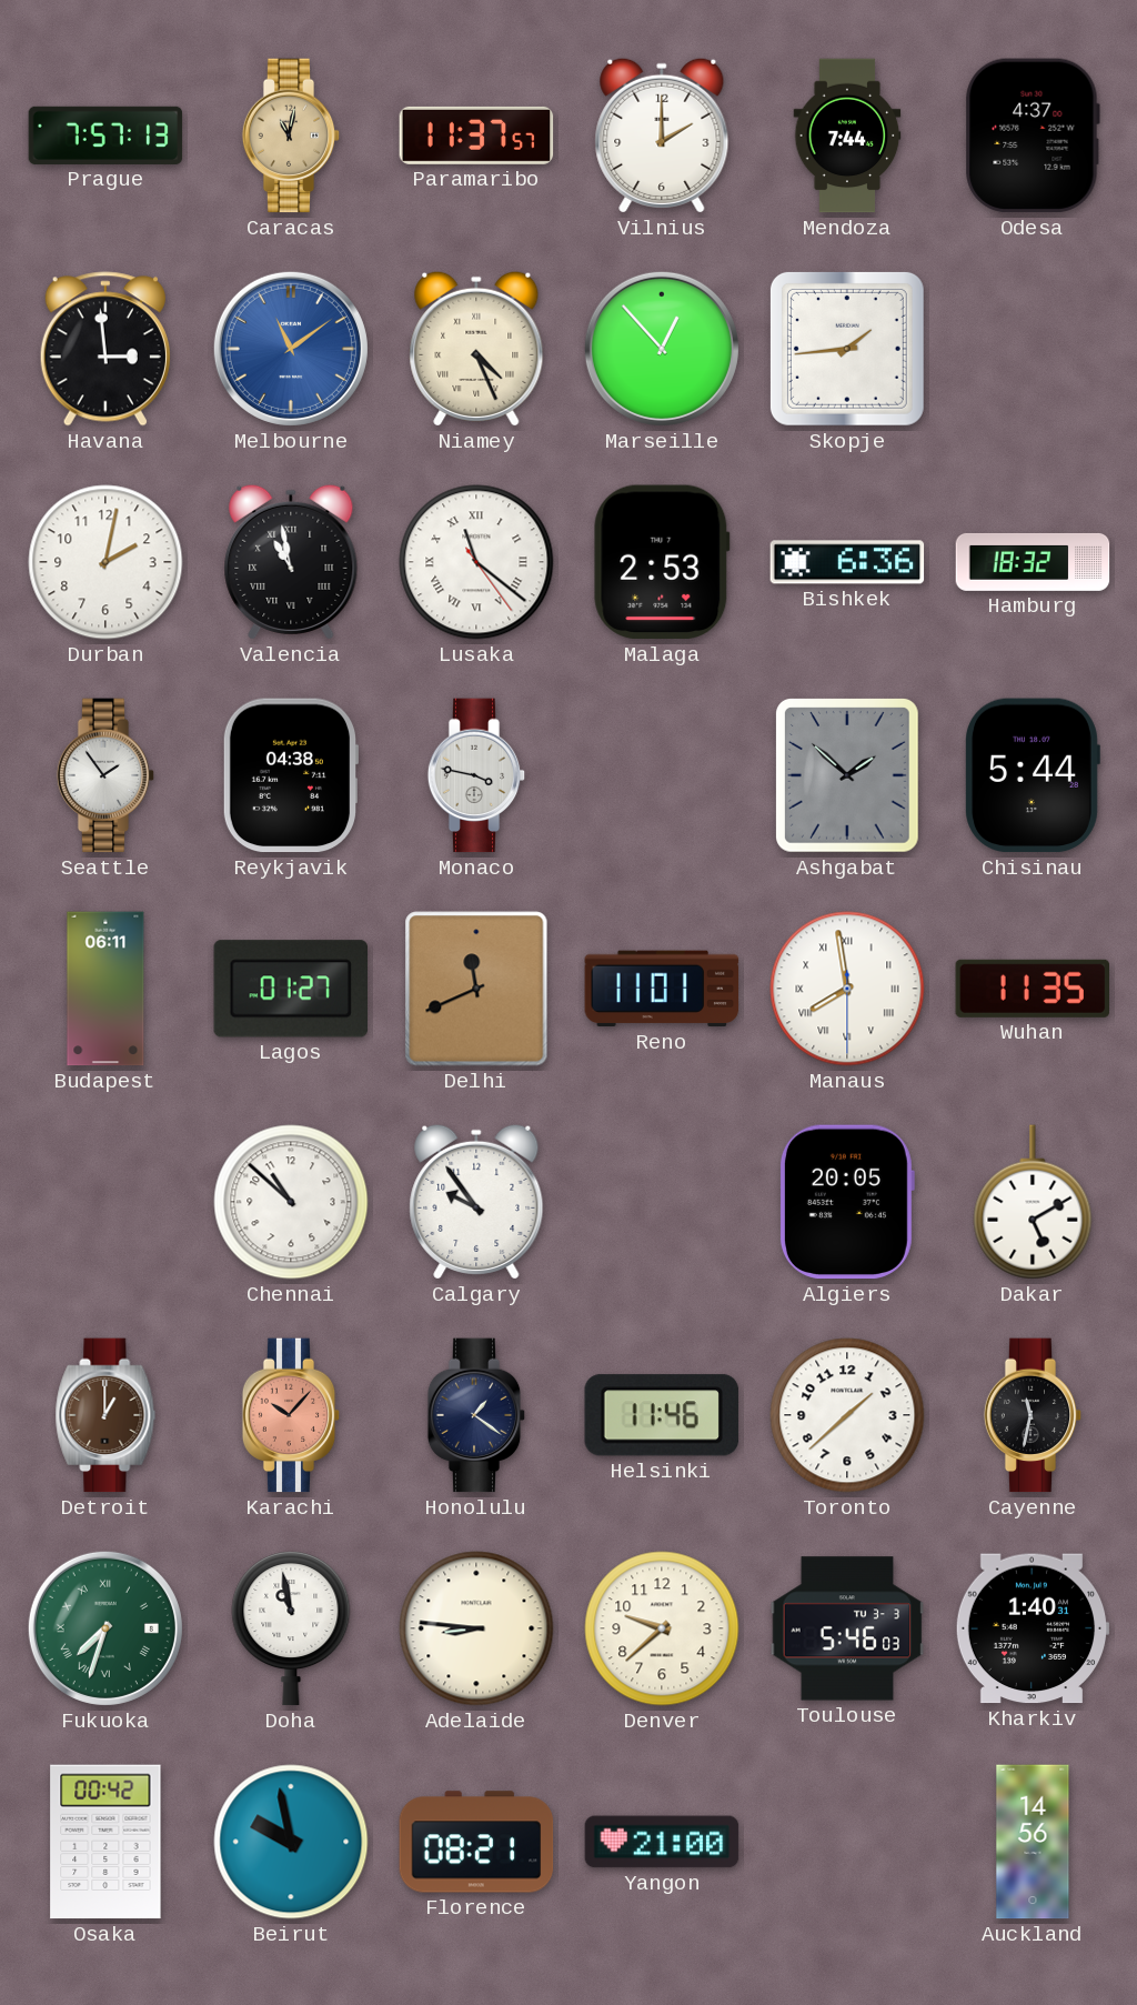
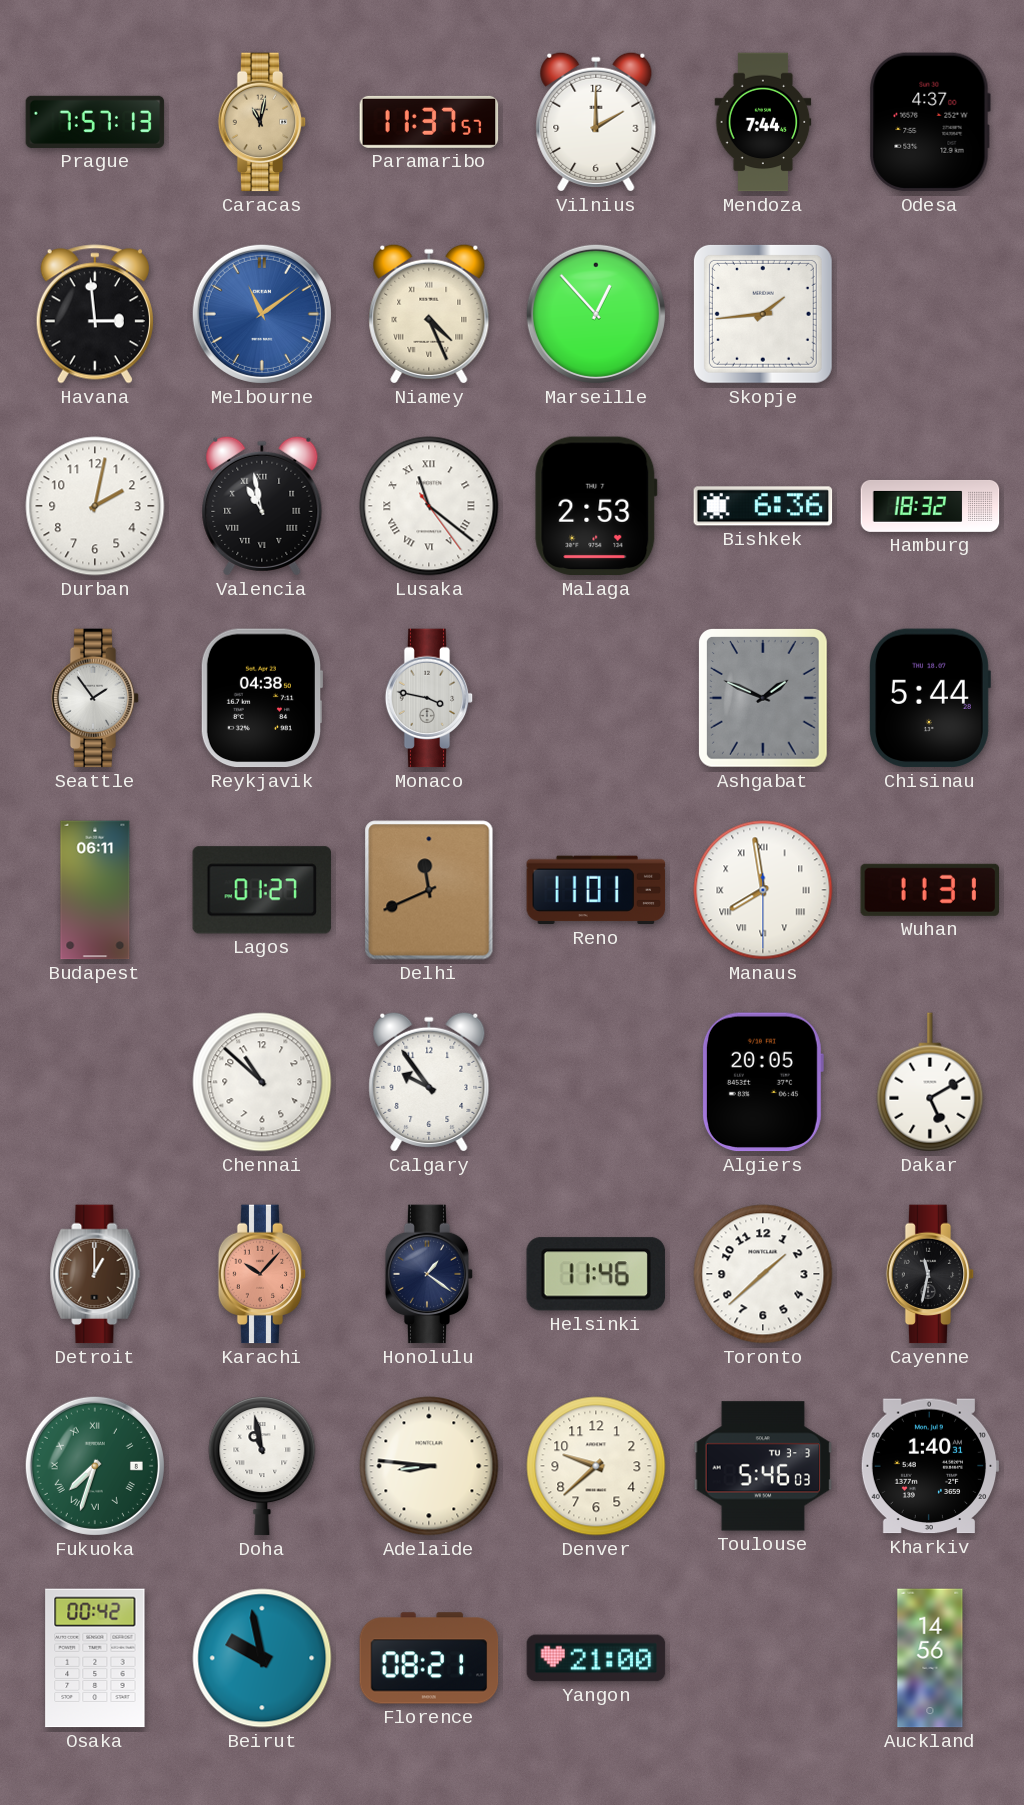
Ashgabat: 1:52 -> 1:49 (764, 699)
Wuhan: 11:35 -> 11:31 (929, 890)
